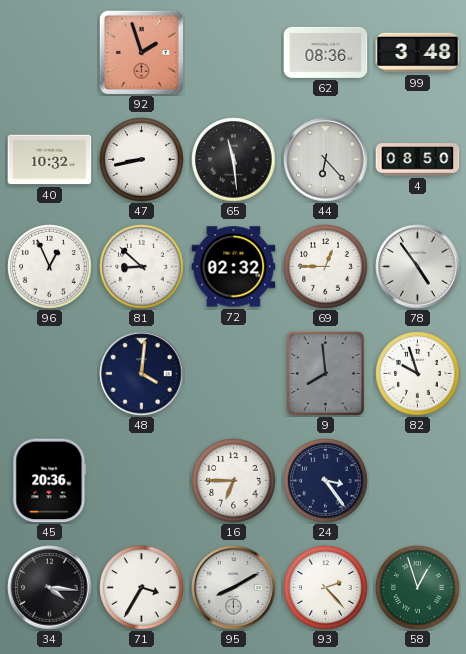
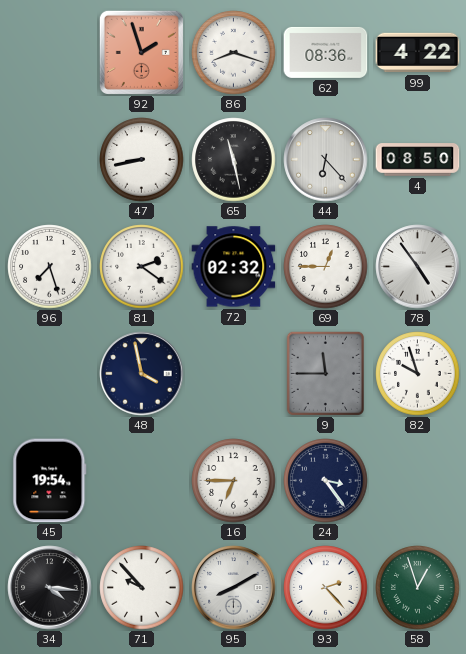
86: none -> 8:18 (234, 53)
99: 3:48 -> 4:22 (418, 53)
40: 10:32 -> none (50, 160)
65: 11:29 -> 11:28 (234, 160)
96: 12:56 -> 7:27 (50, 267)
81: 8:52 -> 2:21 (142, 267)
48: 4:01 -> 3:58 (142, 374)
9: 7:59 -> 11:45 (325, 373)
45: 20:36 -> 19:54 (50, 481)
71: 3:35 -> 9:53 (142, 588)
